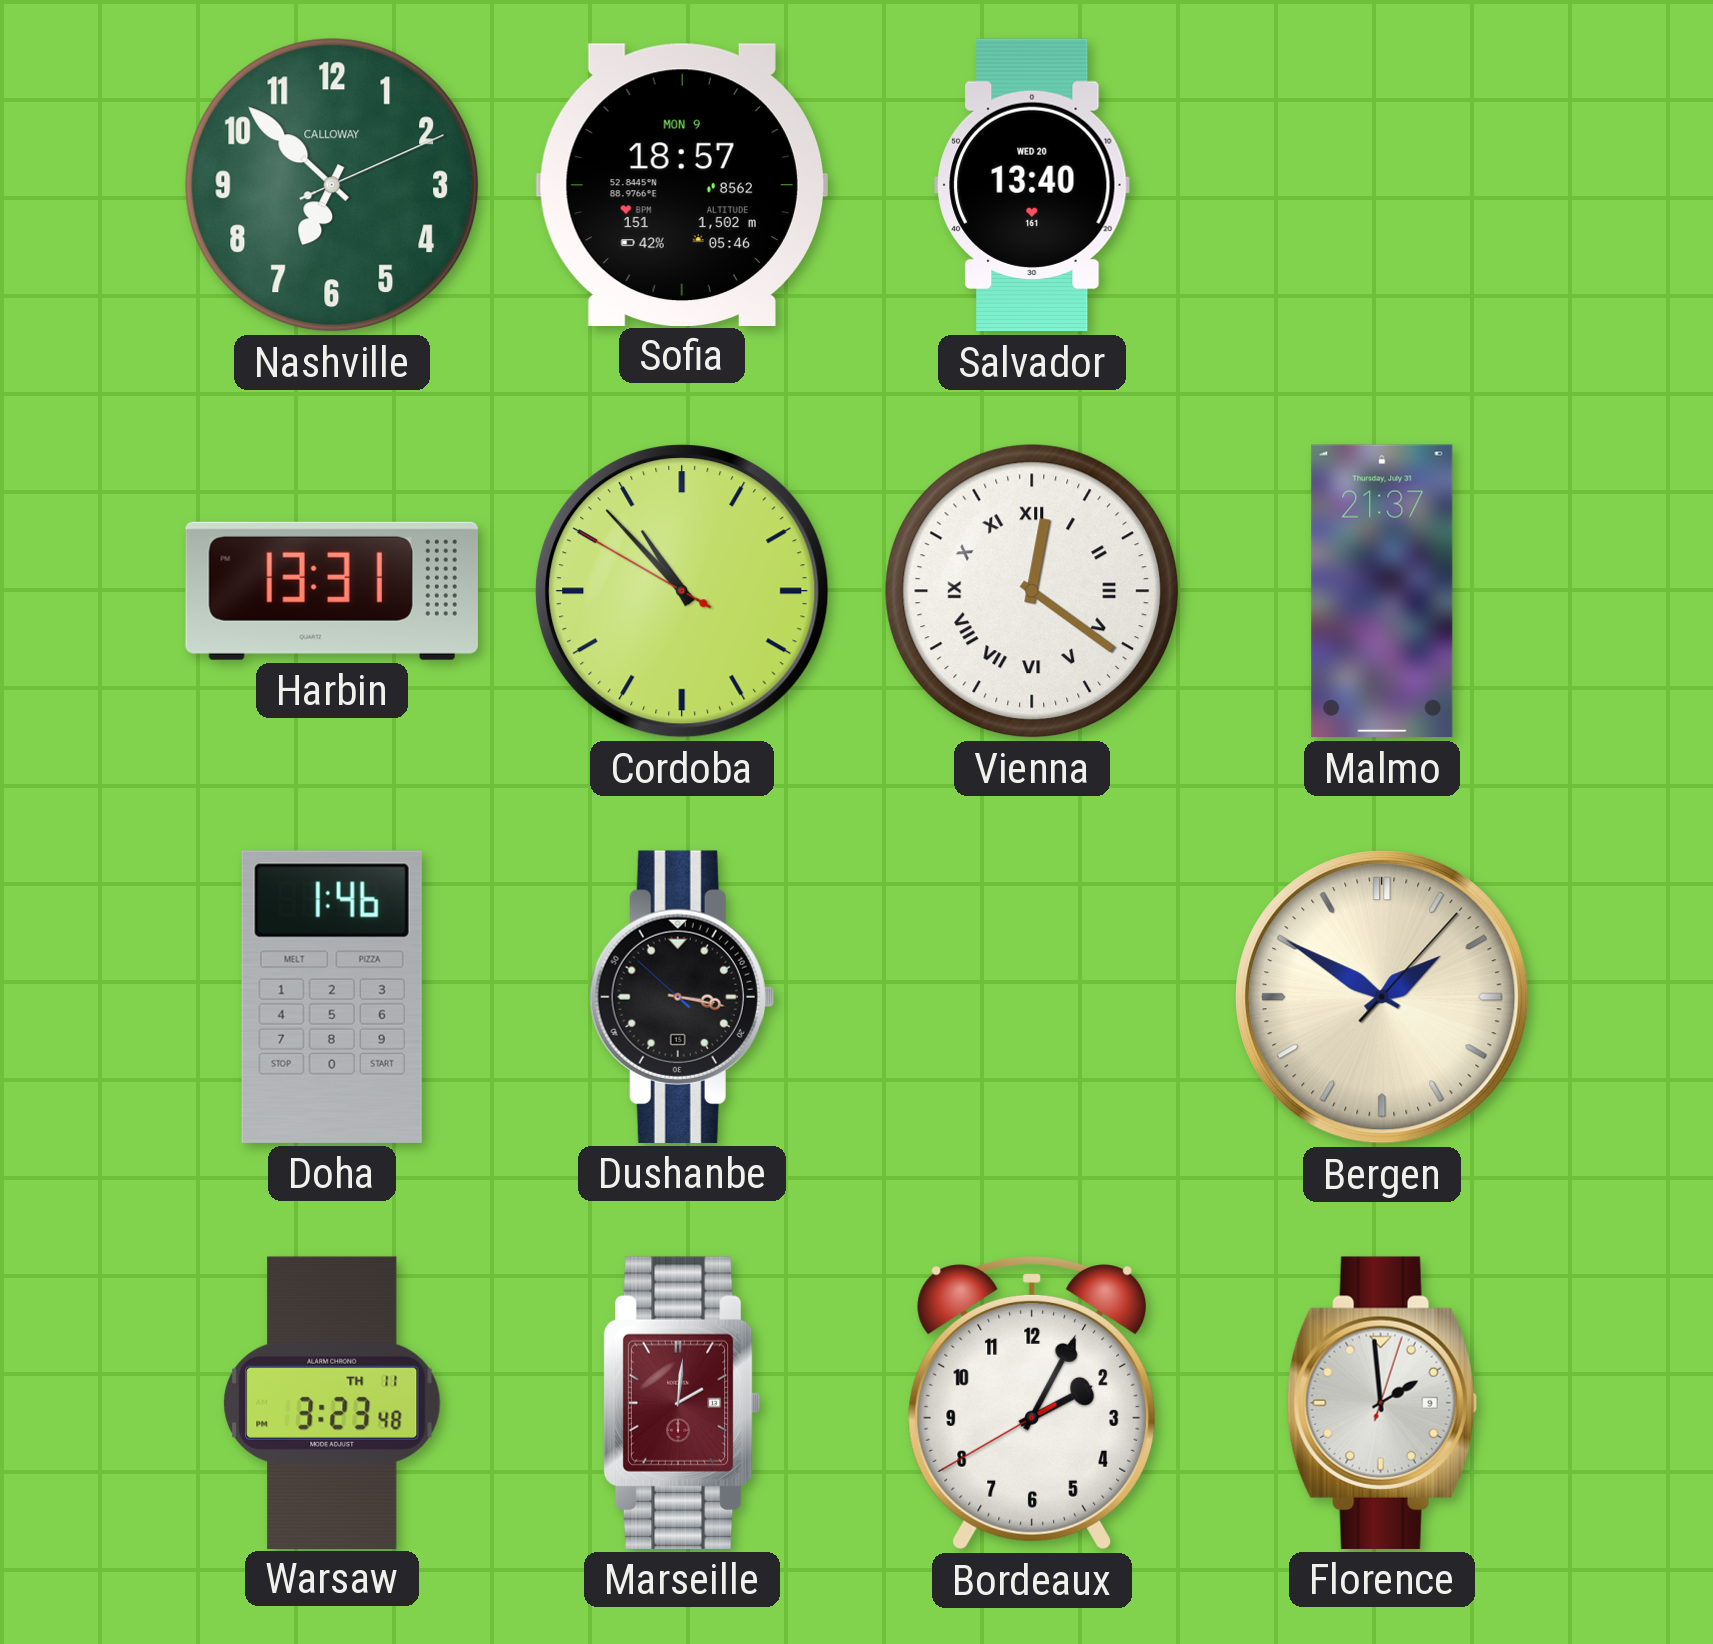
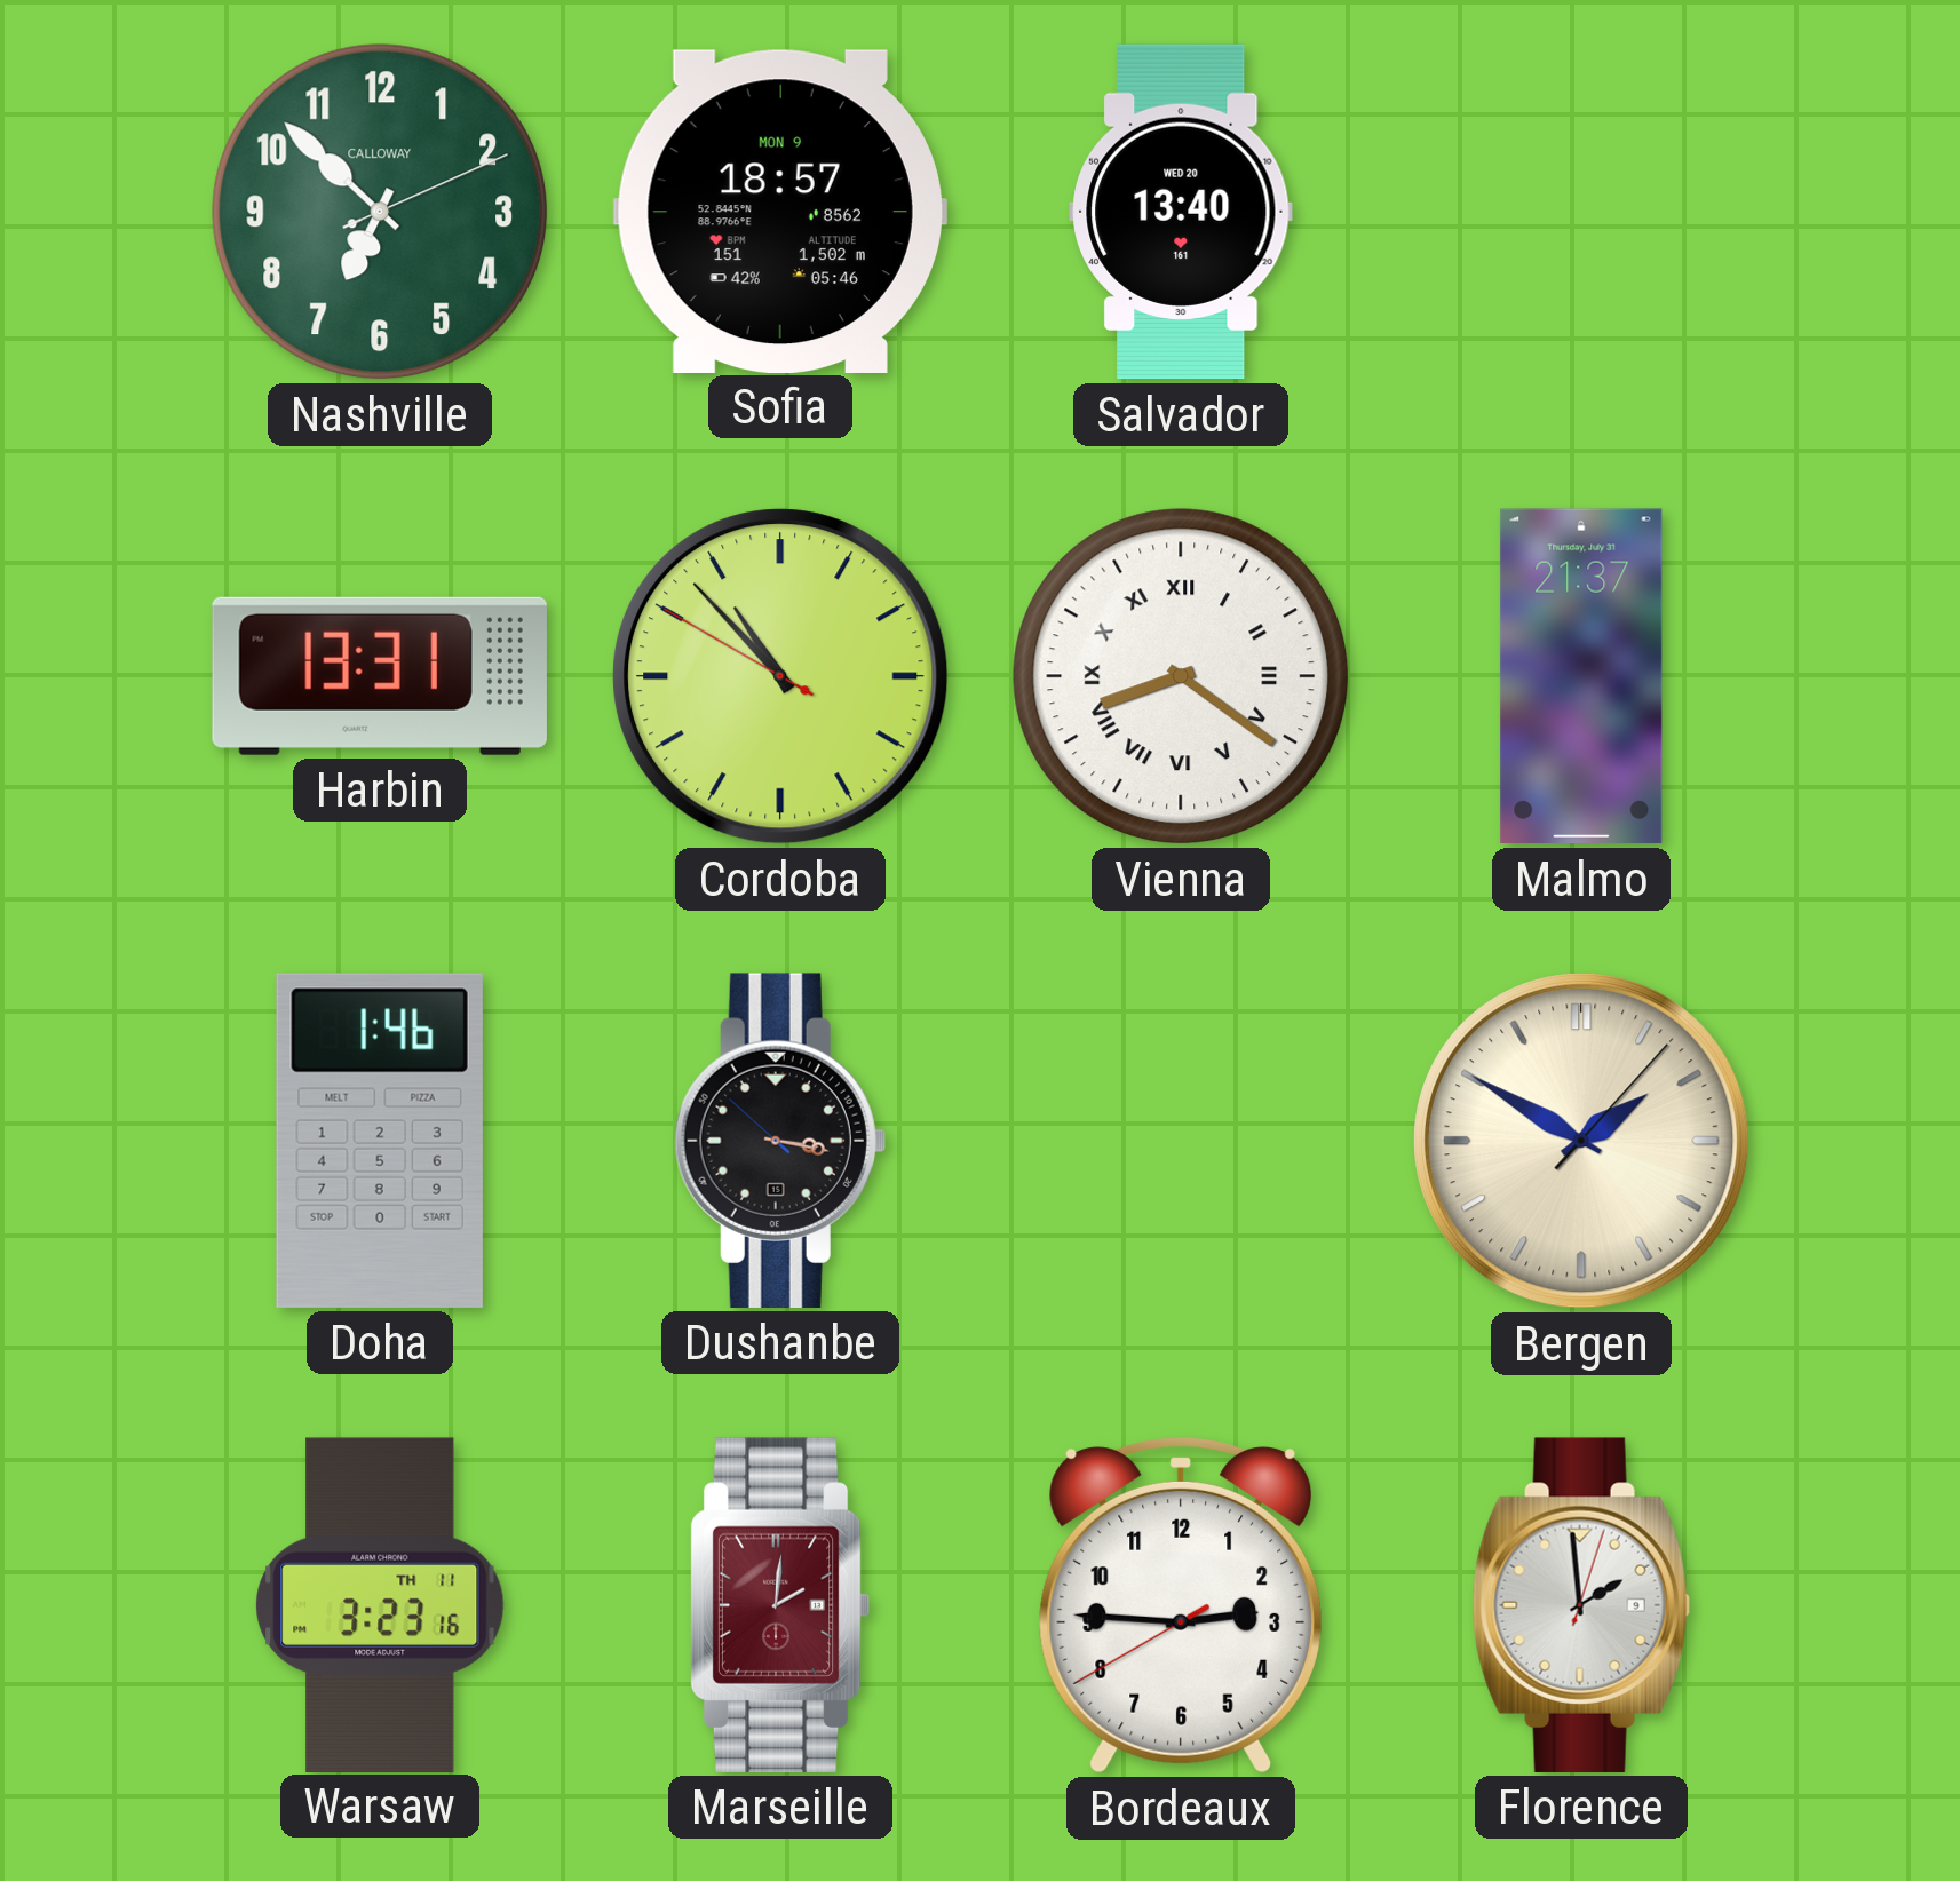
Vienna: 12:21 -> 8:21 (1181, 676)
Warsaw: 3:23:48 -> 3:23:16 (380, 1604)
Bordeaux: 2:04 -> 2:45 (1181, 1605)
